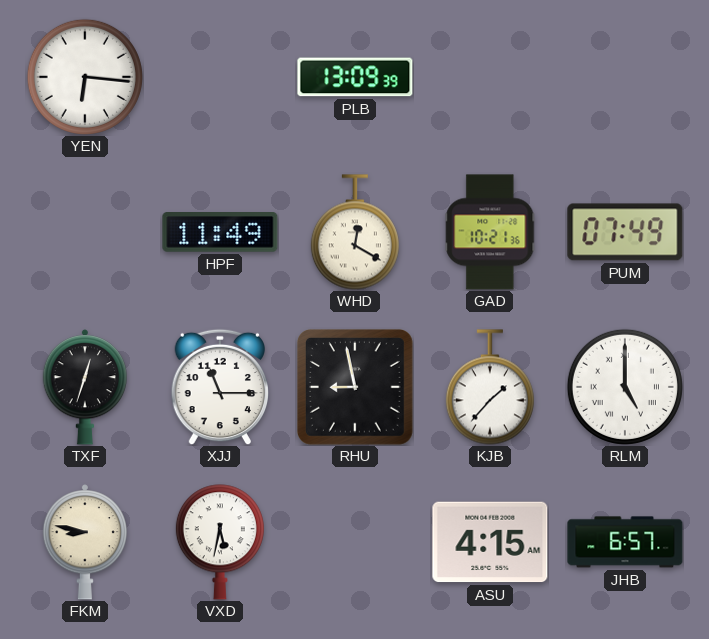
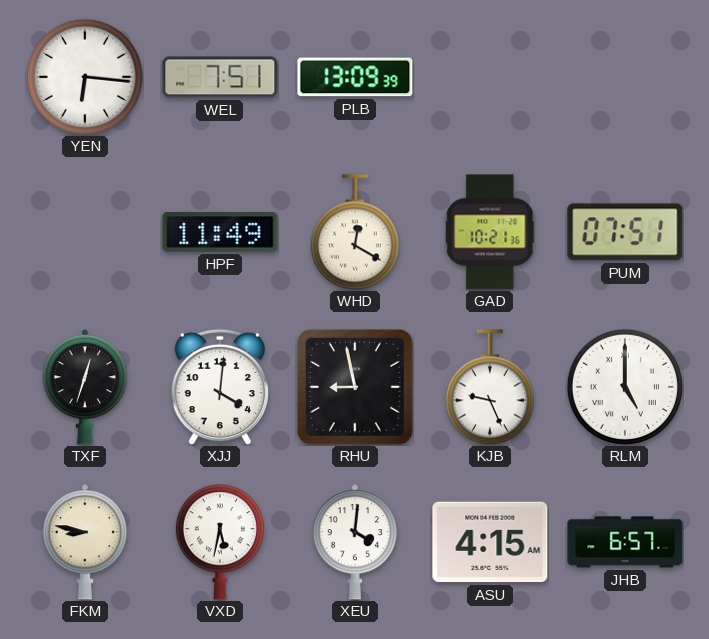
WEL: none -> 7:51 (220, 77)
PUM: 07:49 -> 07:51 (625, 232)
XJJ: 11:15 -> 4:01 (219, 387)
KJB: 1:37 -> 9:26 (490, 387)
XEU: none -> 4:01 (354, 542)
